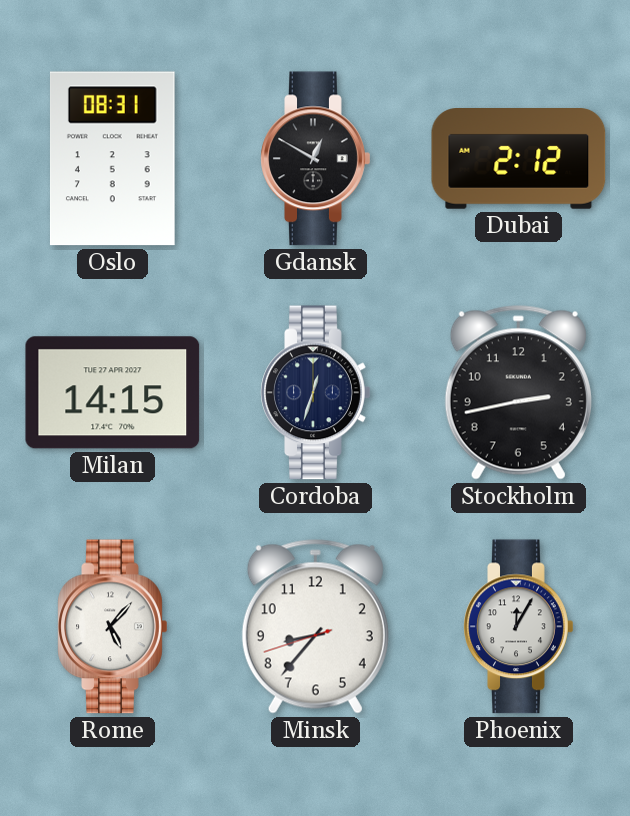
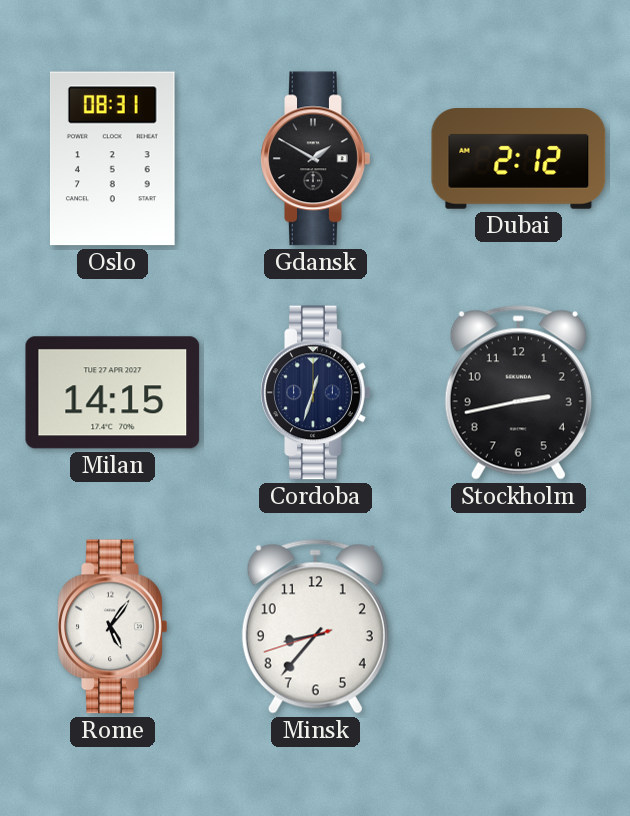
Gdansk: 12:50 -> 1:50 (316, 159)
Rome: 5:07 -> 5:06 (113, 627)
Phoenix: 12:05 -> none (519, 627)
